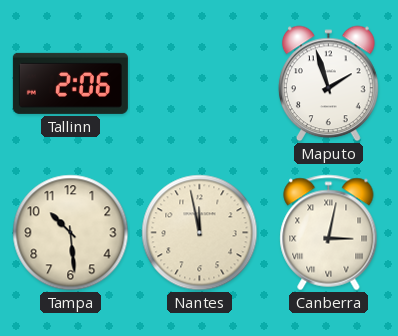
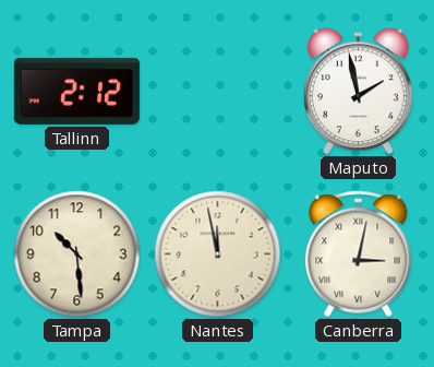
Tallinn: 2:06 -> 2:12 (76, 91)
Maputo: 1:57 -> 1:58 (359, 92)
